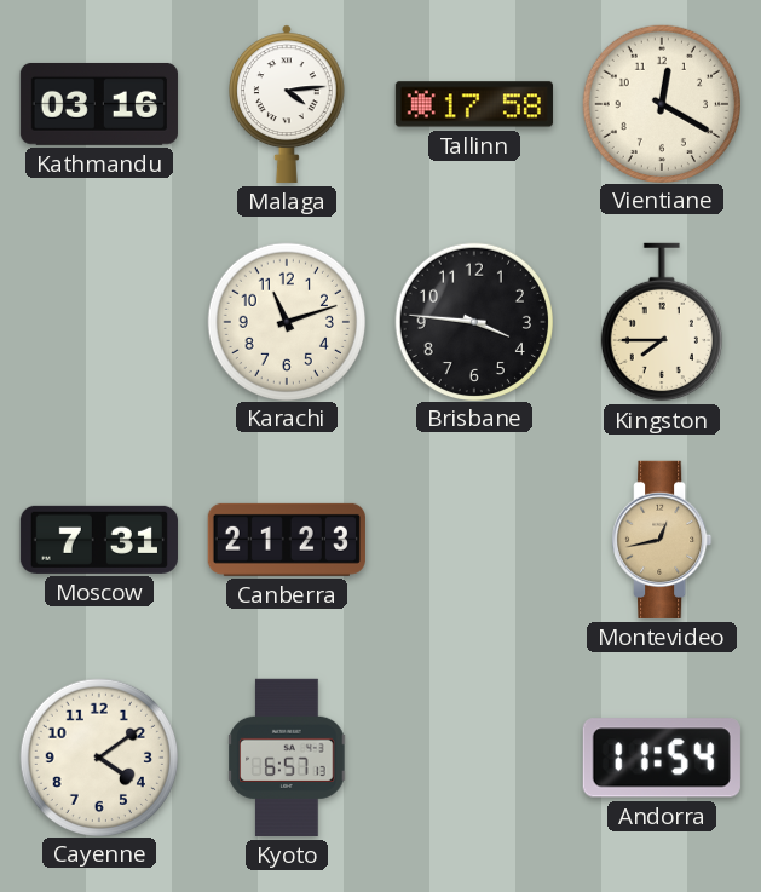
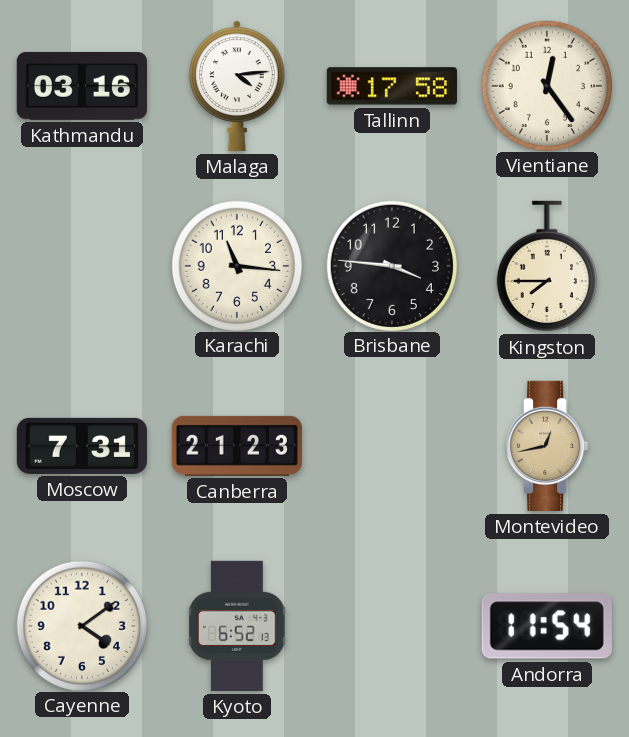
Vientiane: 12:20 -> 12:24 (546, 85)
Karachi: 11:12 -> 11:16 (236, 265)
Kyoto: 6:57 -> 6:52 (237, 626)
